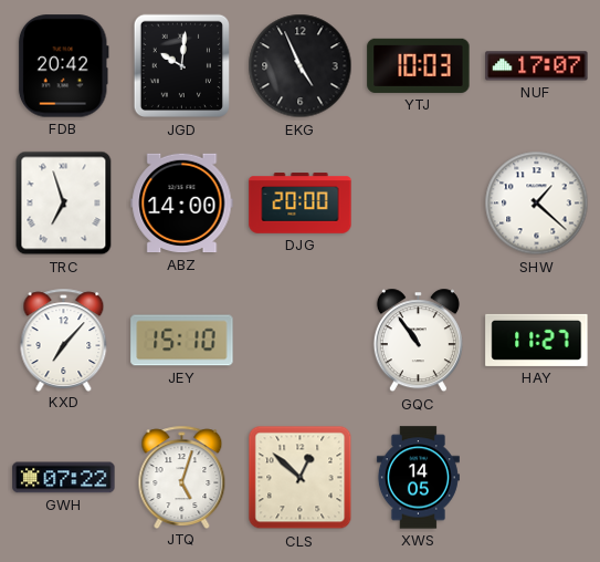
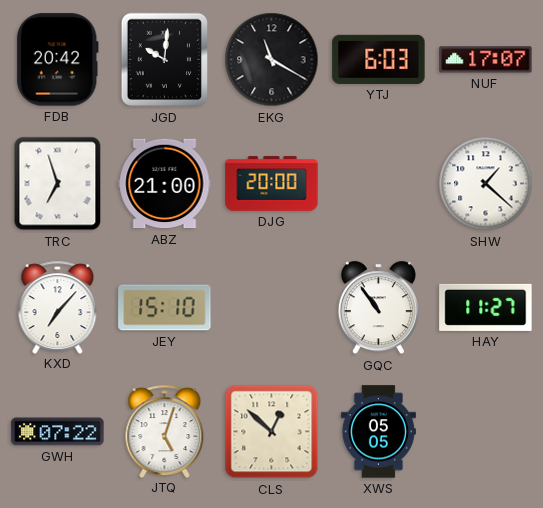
EKG: 4:56 -> 11:20 (272, 60)
YTJ: 10:03 -> 6:03 (379, 59)
ABZ: 14:00 -> 21:00 (165, 184)
XWS: 14:05 -> 05:05 (378, 432)
